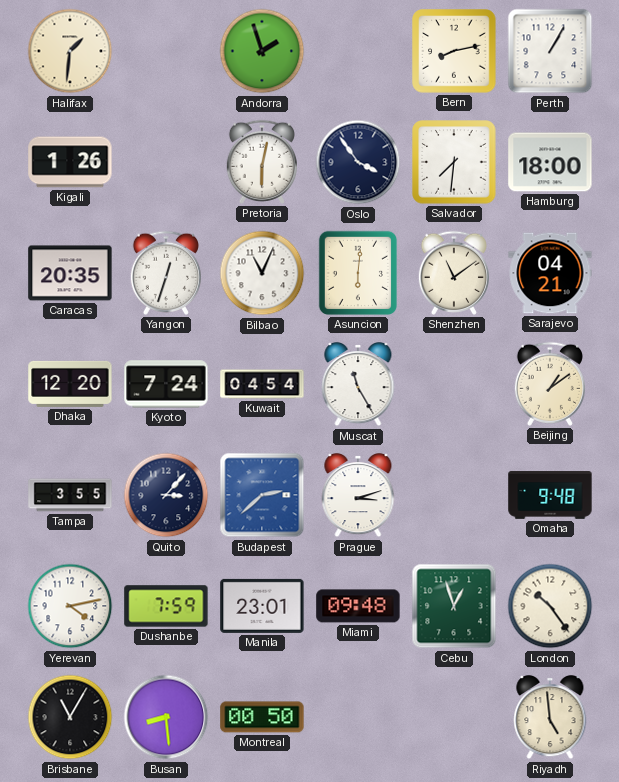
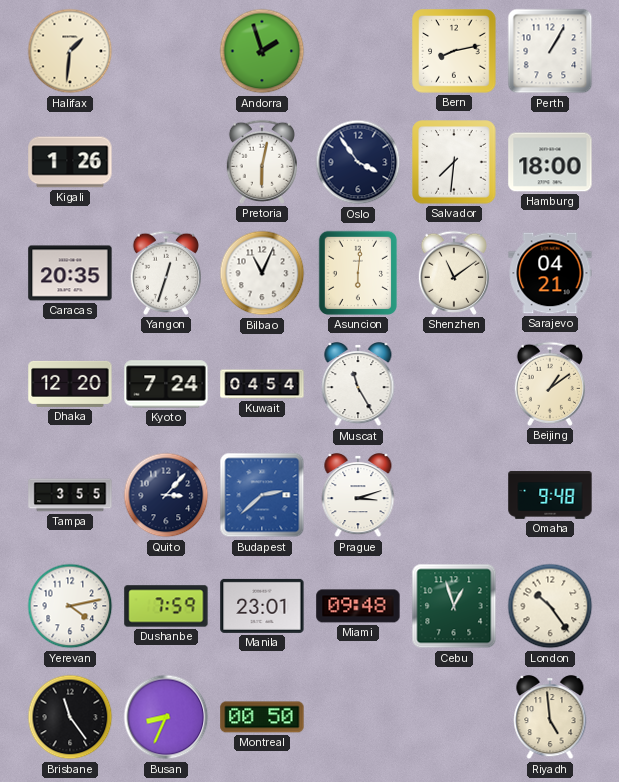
Brisbane: 11:05 -> 11:24 (70, 717)
Busan: 8:29 -> 8:34 (166, 717)
